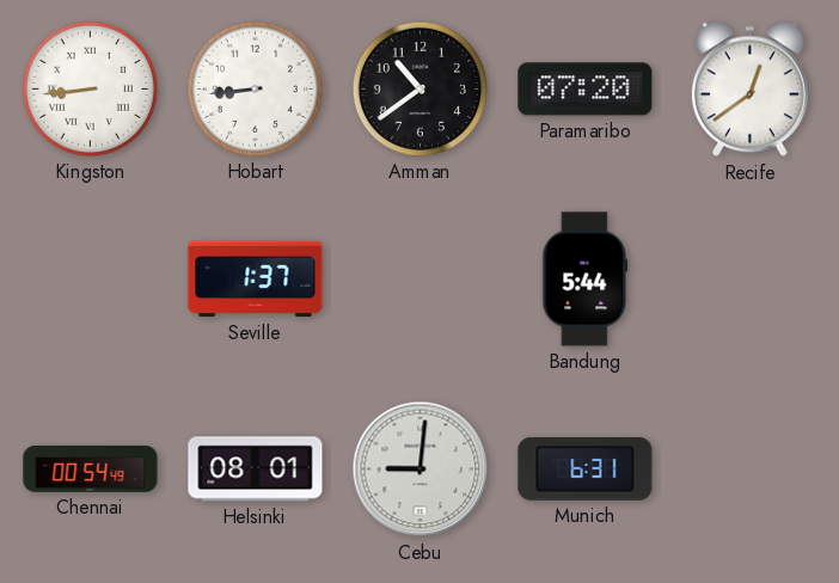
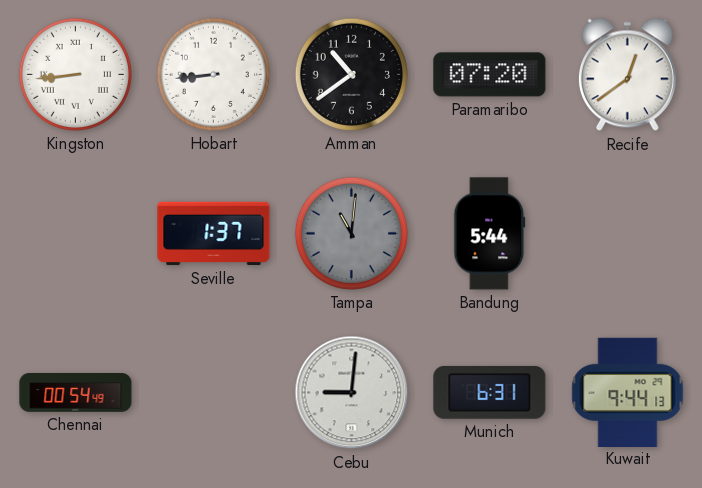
Tampa: none -> 11:01 (351, 233)
Helsinki: 08:01 -> none (256, 470)
Kuwait: none -> 9:44 (628, 392)
